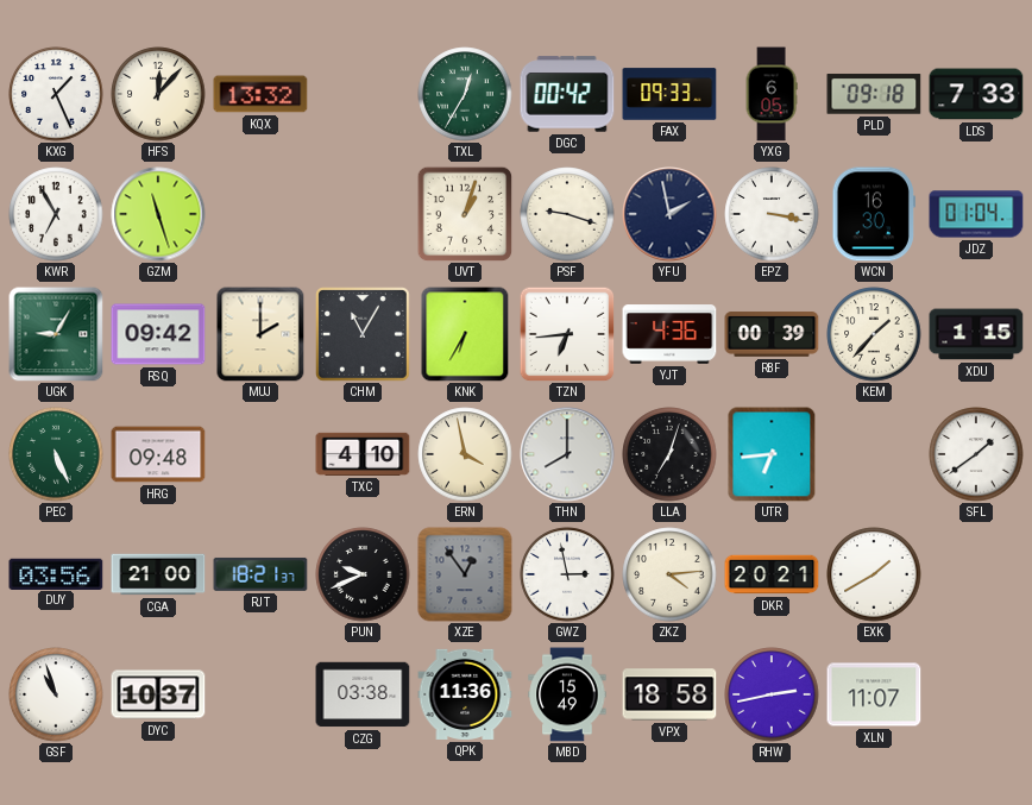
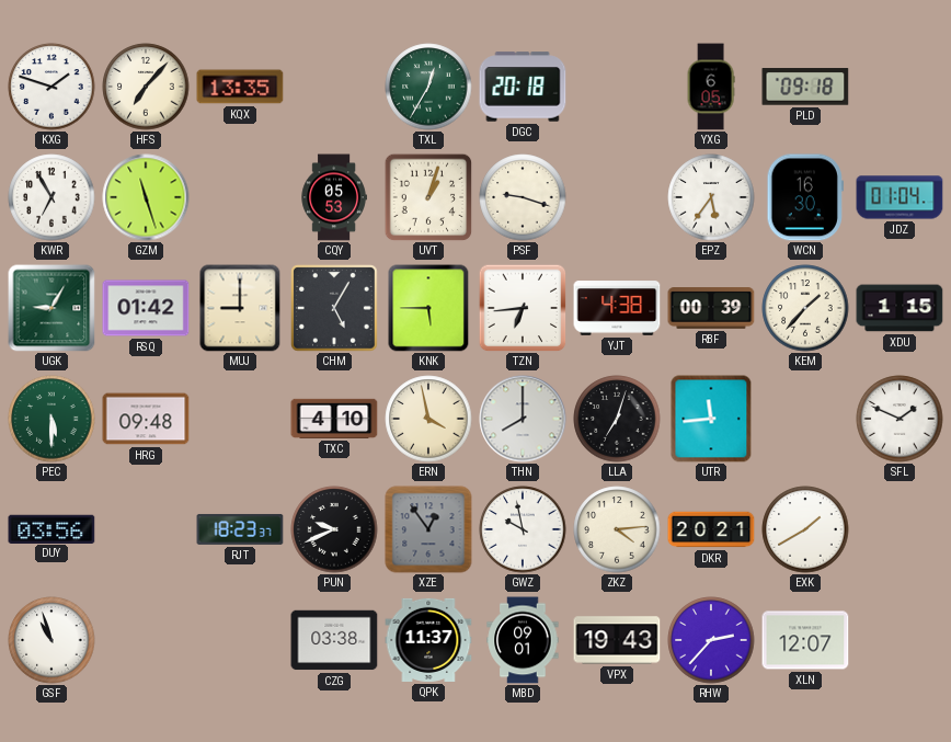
KXG: 1:26 -> 1:48 (51, 87)
HFS: 12:07 -> 7:07 (146, 87)
KQX: 13:32 -> 13:35 (240, 87)
DGC: 00:42 -> 20:18 (523, 87)
FAX: 09:33 -> none (669, 94)
LDS: 7:33 -> none (976, 94)
CQY: none -> 05:53 (334, 197)
YFU: 1:58 -> none (669, 214)
EPZ: 3:17 -> 5:36 (711, 197)
RSQ: 09:42 -> 01:42 (146, 308)
MUJ: 2:00 -> 9:00 (240, 308)
CHM: 11:05 -> 5:05 (335, 309)
KNK: 6:35 -> 5:45 (428, 308)
YJT: 4:36 -> 4:38 (617, 308)
PEC: 5:26 -> 5:30 (51, 419)
UTR: 6:44 -> 11:44 (711, 419)
SFL: 1:39 -> 1:49 (900, 419)
CGA: 21:00 -> none (158, 574)
RJT: 18:21 -> 18:23 (240, 529)
GWZ: 2:58 -> 9:58 (523, 529)
DYC: 10:37 -> none (158, 694)
QPK: 11:36 -> 11:37 (428, 640)
MBD: 15:49 -> 09:01 (523, 640)
VPX: 18:58 -> 19:43 (617, 640)
RHW: 2:43 -> 2:37 (711, 640)
XLN: 11:07 -> 12:07 (805, 640)
